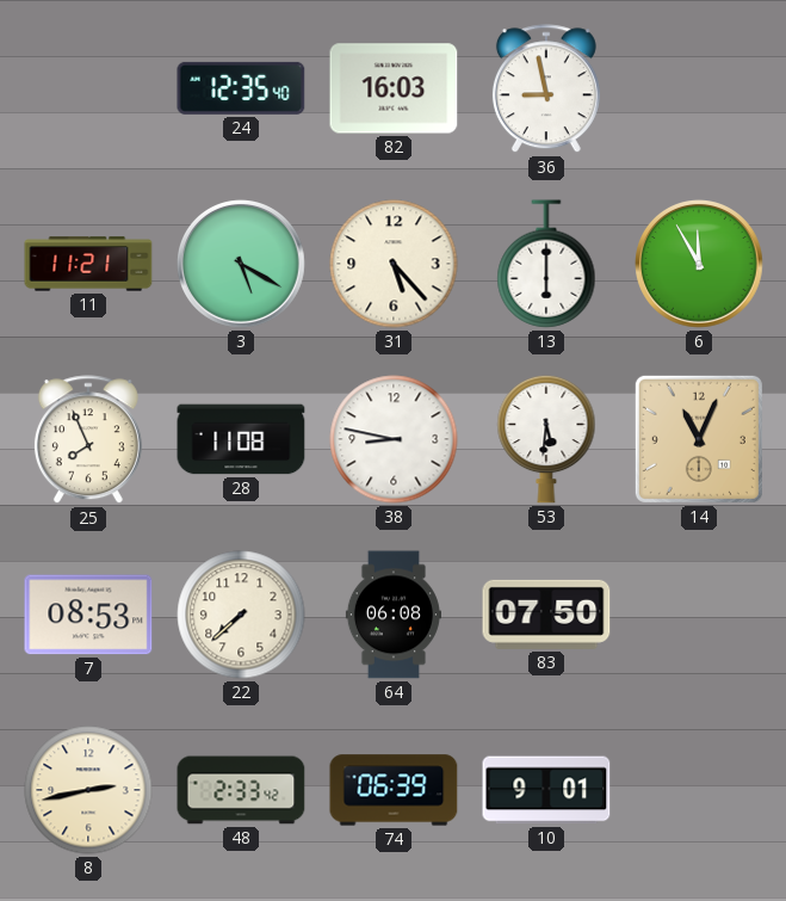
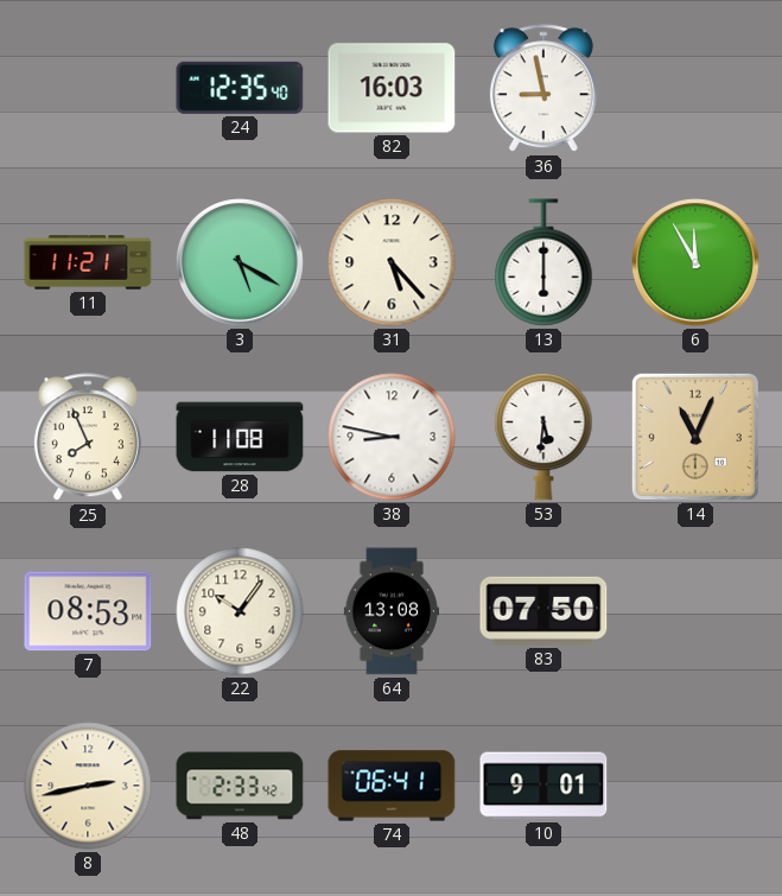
22: 7:38 -> 10:06 (240, 611)
64: 06:08 -> 13:08 (392, 611)
74: 06:39 -> 06:41 (392, 786)
